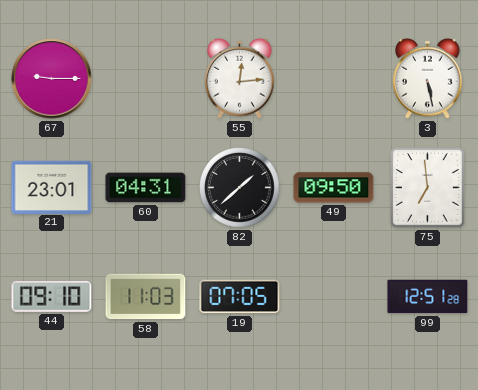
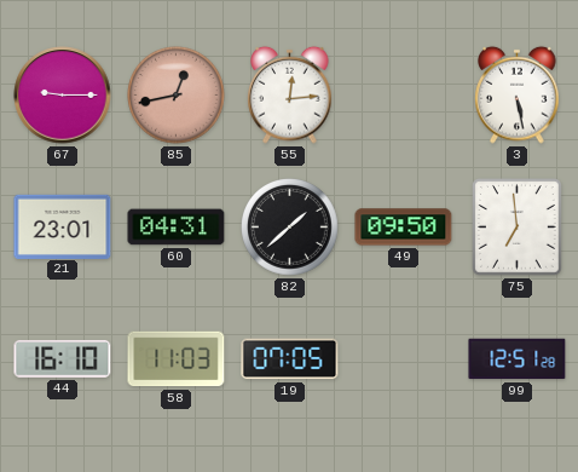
85: none -> 12:43 (177, 96)
44: 09:10 -> 16:10 (63, 359)
